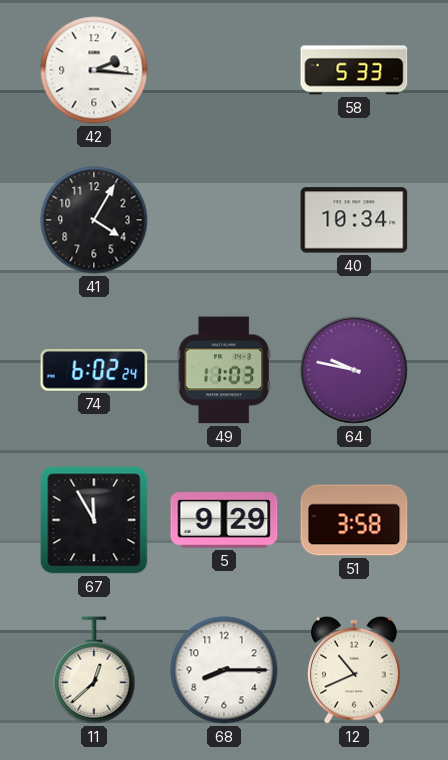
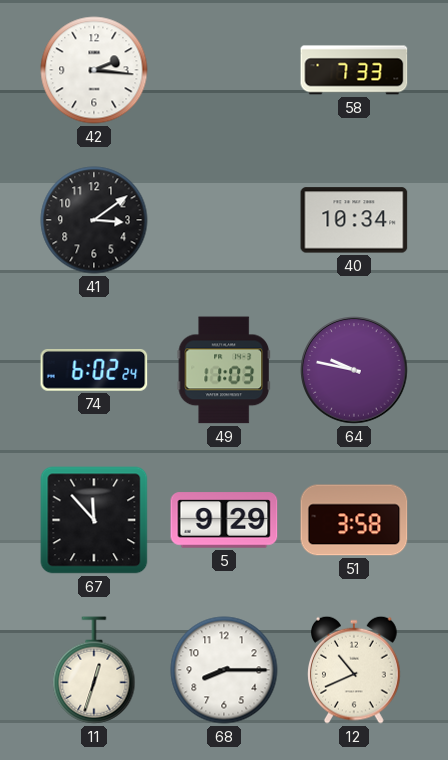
58: 5:33 -> 7:33 (354, 70)
41: 4:05 -> 3:09 (94, 220)
67: 11:55 -> 11:53 (94, 520)
11: 12:38 -> 12:33 (94, 670)
